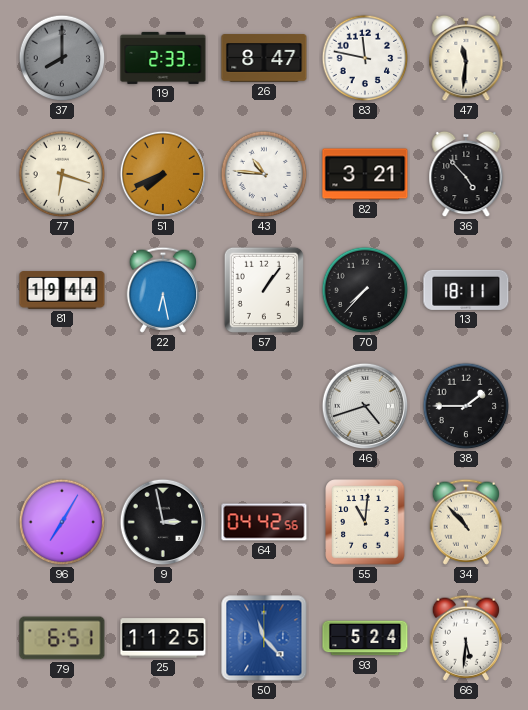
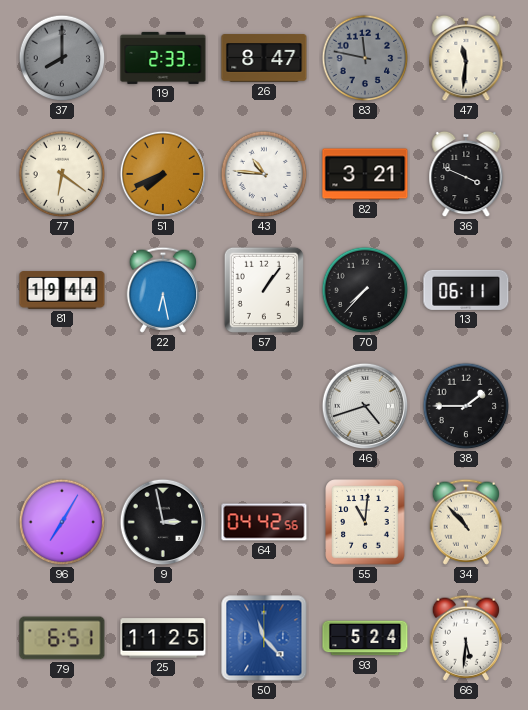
83 dial: white -> grey (365, 58)
77: 6:18 -> 6:21 (62, 174)
36: 4:53 -> 3:49 (466, 174)
13: 18:11 -> 06:11 (466, 290)
